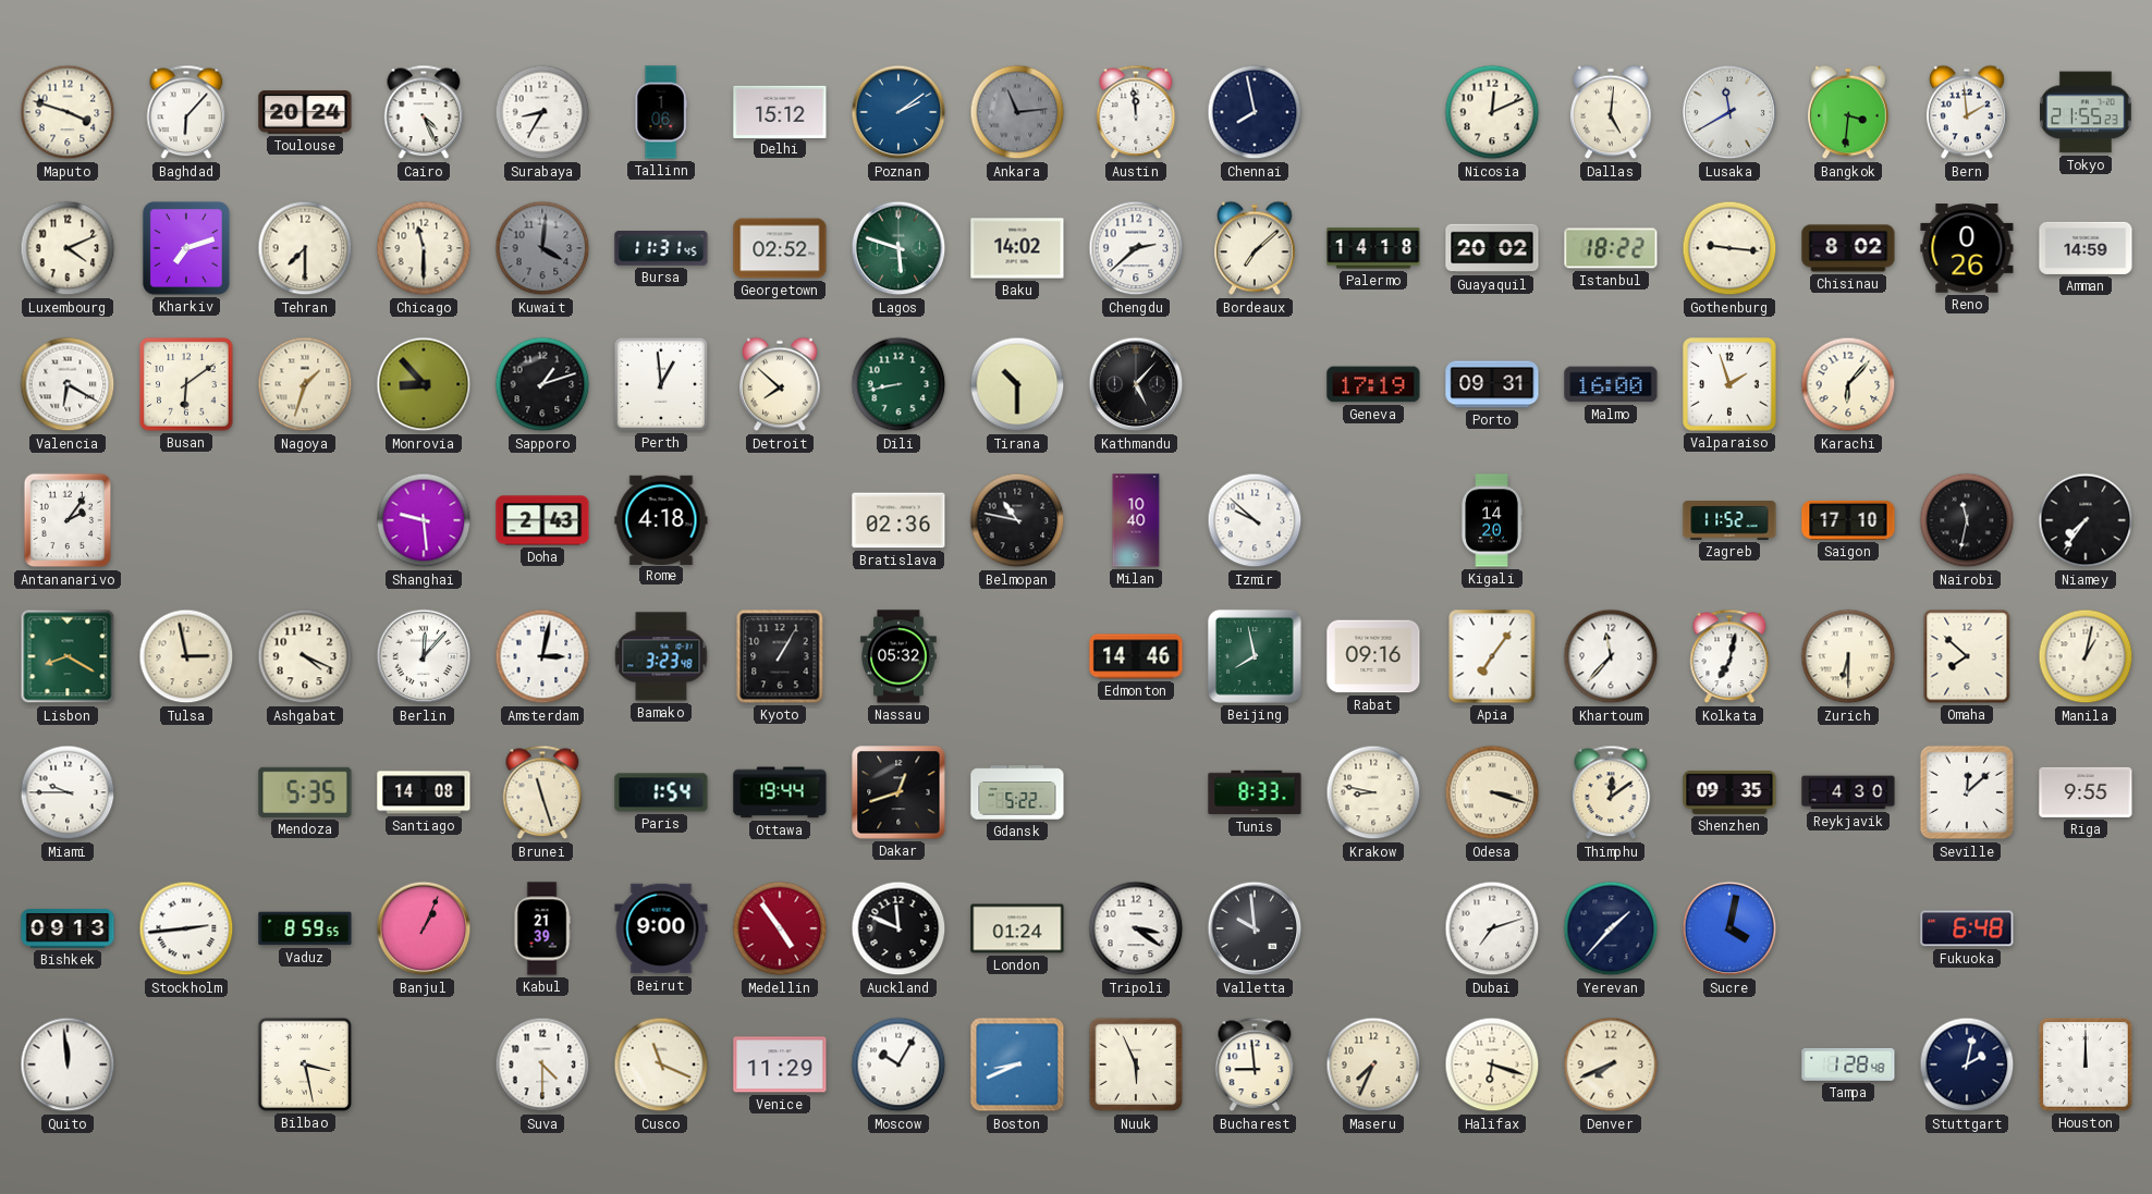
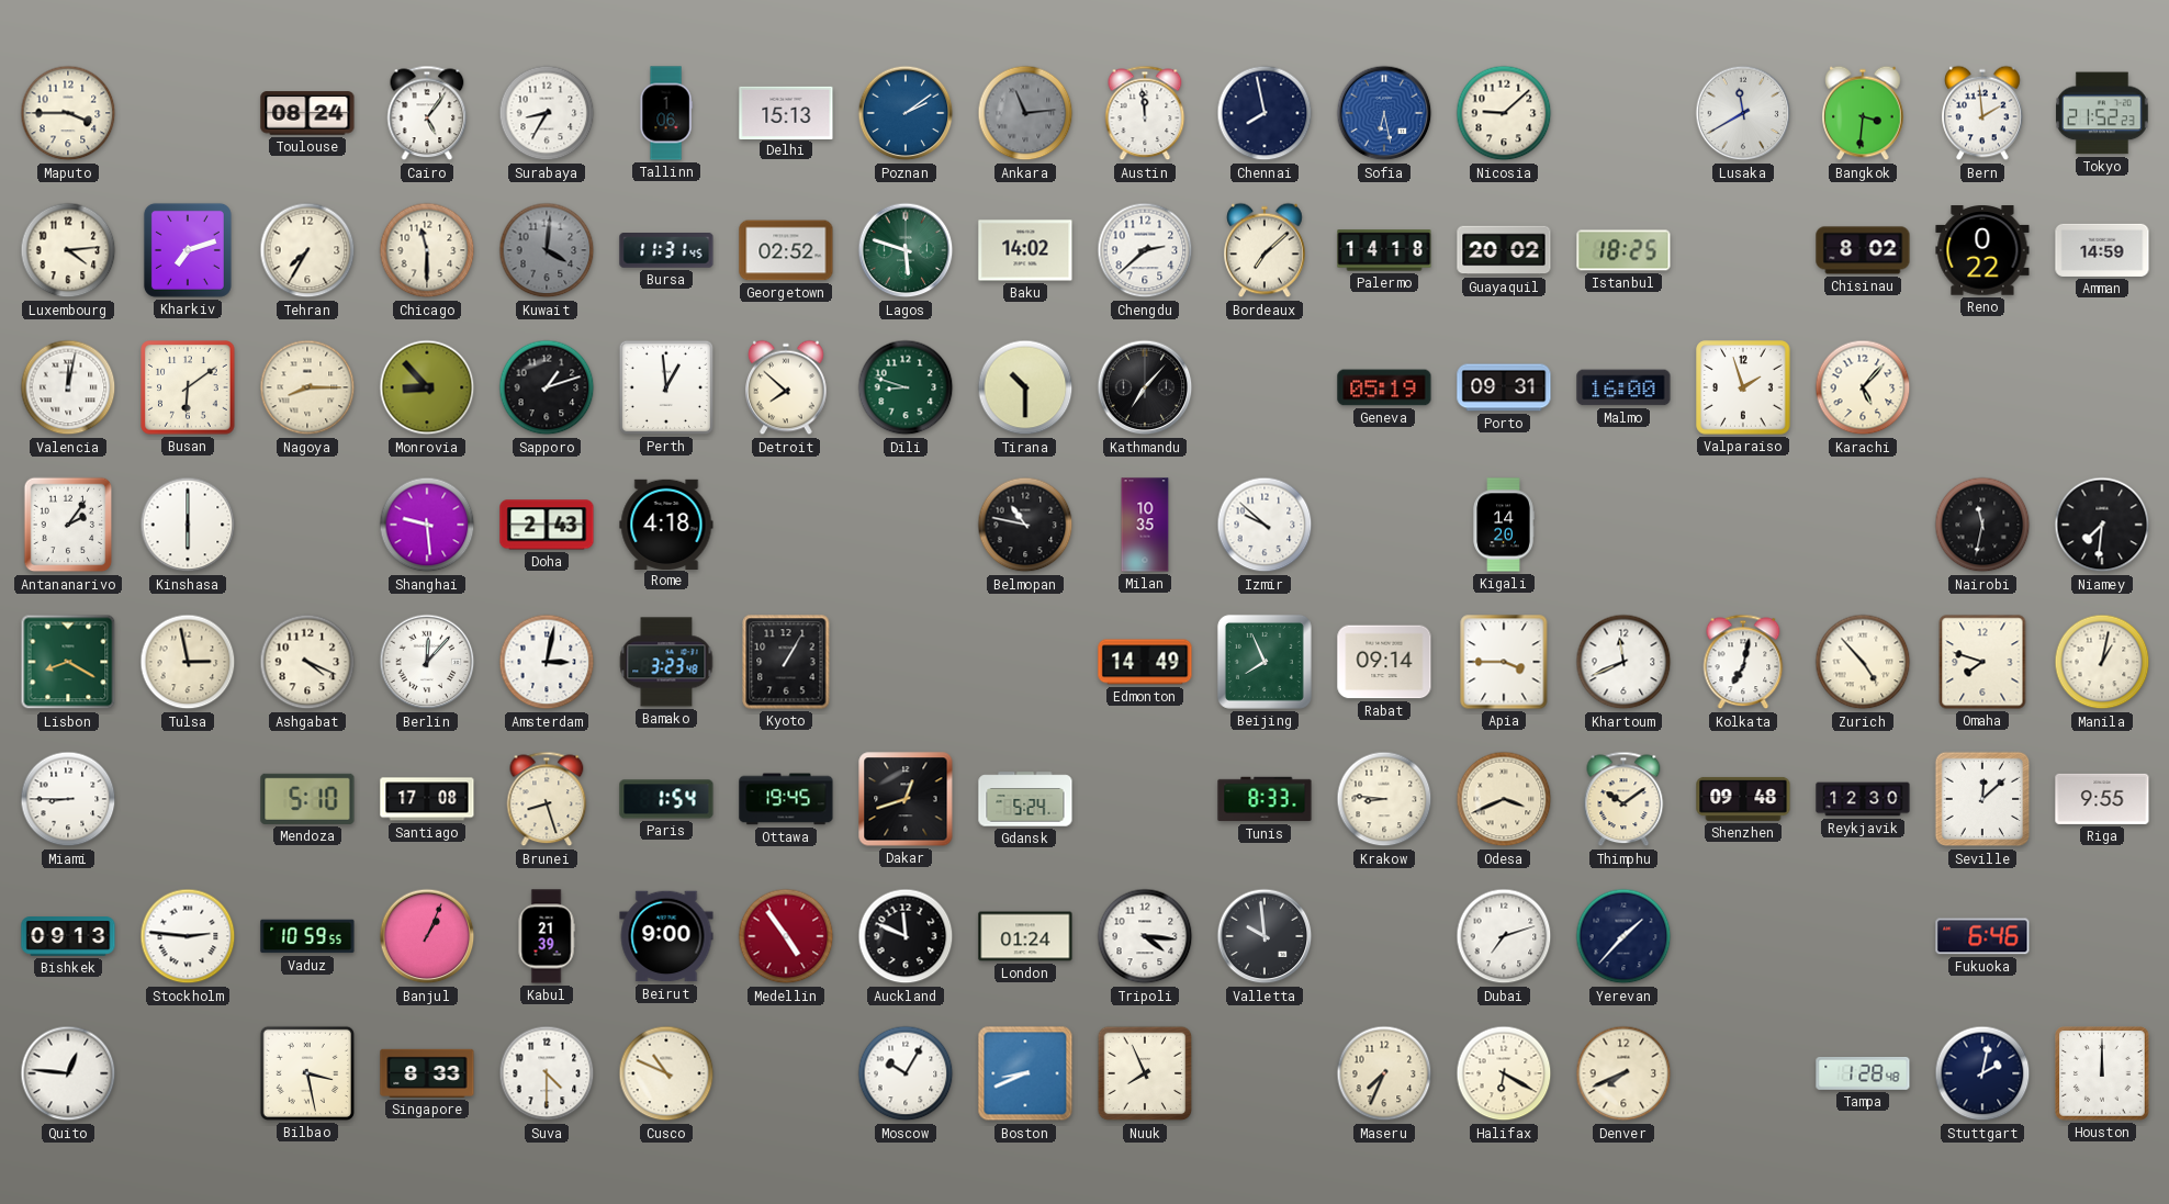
Maputo: 3:48 -> 3:45 (68, 113)
Baghdad: 6:07 -> none (186, 112)
Toulouse: 20:24 -> 08:24 (307, 113)
Cairo: 4:26 -> 5:06 (427, 113)
Delhi: 15:12 -> 15:13 (786, 112)
Sofia: none -> 6:28 (1384, 113)
Nicosia: 12:11 -> 9:08 (1504, 113)
Dallas: 5:01 -> none (1611, 112)
Tokyo: 21:55 -> 21:52 (2103, 113)
Luxembourg: 4:11 -> 4:14 (68, 250)
Tehran: 7:30 -> 7:35 (307, 250)
Istanbul: 18:22 -> 18:25 (1623, 250)
Gothenburg: 9:16 -> none (1729, 248)
Reno: 0:26 -> 0:22 (1982, 250)
Valencia: 6:20 -> 12:02 (68, 387)
Nagoya: 1:33 -> 8:15 (307, 387)
Dili: 8:43 -> 8:48 (906, 387)
Kathmandu: 5:07 -> 7:07 (1145, 387)
Geneva: 17:19 -> 05:19 (1384, 387)
Karachi: 6:07 -> 5:07 (1863, 387)
Kinshasa: none -> 6:00 (188, 525)
Bratislava: 02:36 -> none (898, 520)
Milan: 10:40 -> 10:35 (1145, 525)
Zagreb: 11:52 -> none (1729, 520)
Saigon: 17:10 -> none (1848, 520)
Niamey: 7:36 -> 7:31 (2102, 525)
Nassau: 05:32 -> none (898, 656)
Edmonton: 14:46 -> 14:49 (1145, 662)
Beijing: 7:58 -> 7:56 (1265, 662)
Rabat: 09:16 -> 09:14 (1384, 662)
Apia: 7:06 -> 3:45 (1504, 662)
Khartoum: 11:37 -> 11:41 (1623, 662)
Zurich: 6:30 -> 4:53 (1863, 662)
Omaha: 7:52 -> 7:48 (1982, 662)
Miami: 9:45 -> 8:45 (68, 799)
Mendoza: 5:35 -> 5:10 (307, 799)
Santiago: 14:08 -> 17:08 (427, 799)
Brunei: 11:27 -> 8:27 (547, 799)
Ottawa: 19:44 -> 19:45 (786, 799)
Gdansk: 5:22 -> 5:24 (1025, 799)
Krakow: 8:47 -> 8:46 (1384, 799)
Odesa: 3:18 -> 3:41 (1504, 799)
Thimphu: 12:09 -> 10:09 (1623, 799)
Shenzhen: 09:35 -> 09:48 (1743, 799)
Reykjavik: 4:30 -> 12:30 (1863, 799)
Stockholm: 2:44 -> 2:46 (188, 936)
Vaduz: 8:59 -> 10:59 (307, 936)
Tripoli: 3:21 -> 4:16 (1145, 936)
Sucre: 4:02 -> none (1729, 928)
Fukuoka: 6:48 -> 6:46 (1982, 936)
Quito: 11:59 -> 12:46 (68, 1073)
Singapore: none -> 8:33 (427, 1073)
Cusco: 11:19 -> 10:49 (666, 1073)
Venice: 11:29 -> none (780, 1064)
Nuuk: 5:56 -> 7:56 (1145, 1073)
Bucharest: 8:59 -> none (1255, 1064)
Halifax: 6:18 -> 6:20 (1504, 1073)
